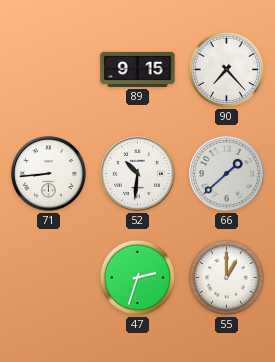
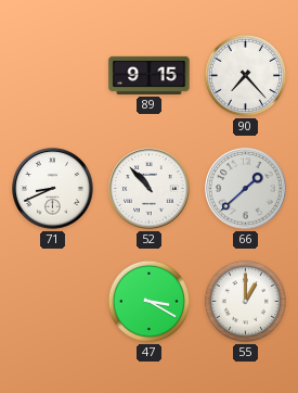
71: 8:44 -> 8:41 (53, 189)
52: 10:31 -> 10:53 (150, 189)
47: 2:33 -> 3:20 (148, 301)
